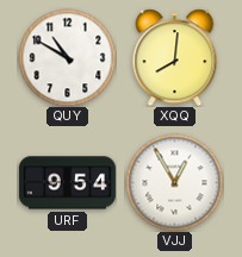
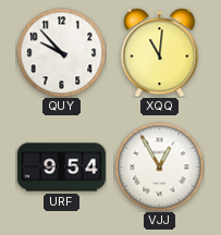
QUY: 10:50 -> 9:53 (61, 52)
XQQ: 8:01 -> 11:01 (160, 52)
